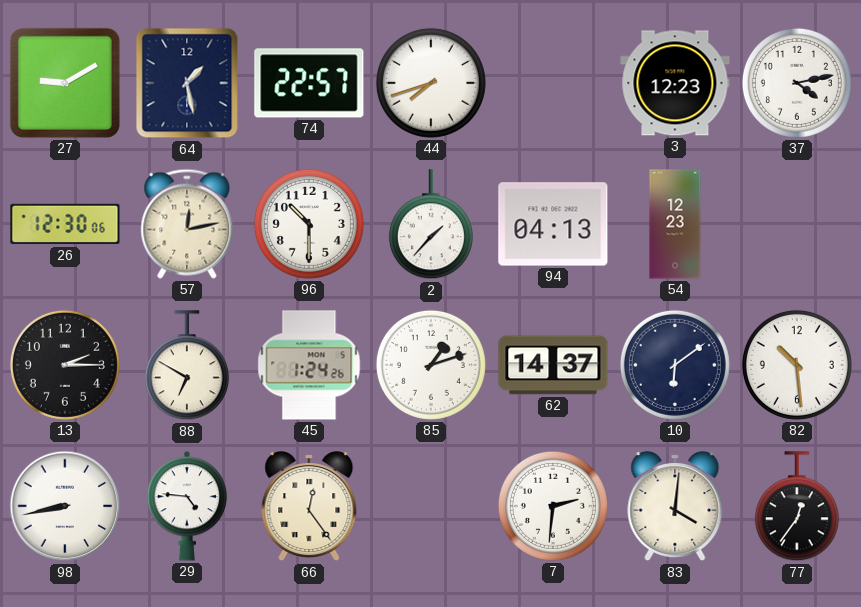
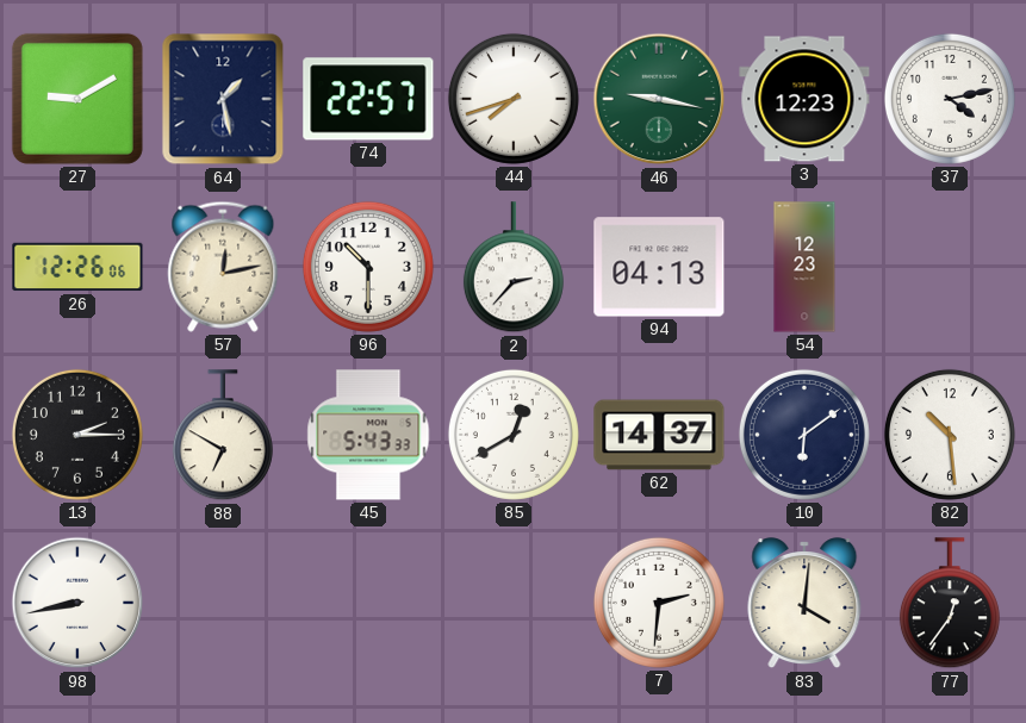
46: none -> 9:17 (659, 99)
26: 12:30 -> 12:26 (77, 267)
2: 1:37 -> 2:37 (514, 268)
45: 1:24 -> 5:43 (368, 435)
85: 1:12 -> 12:40 (514, 435)
29: 4:46 -> none (187, 507)
66: 12:24 -> none (309, 507)
